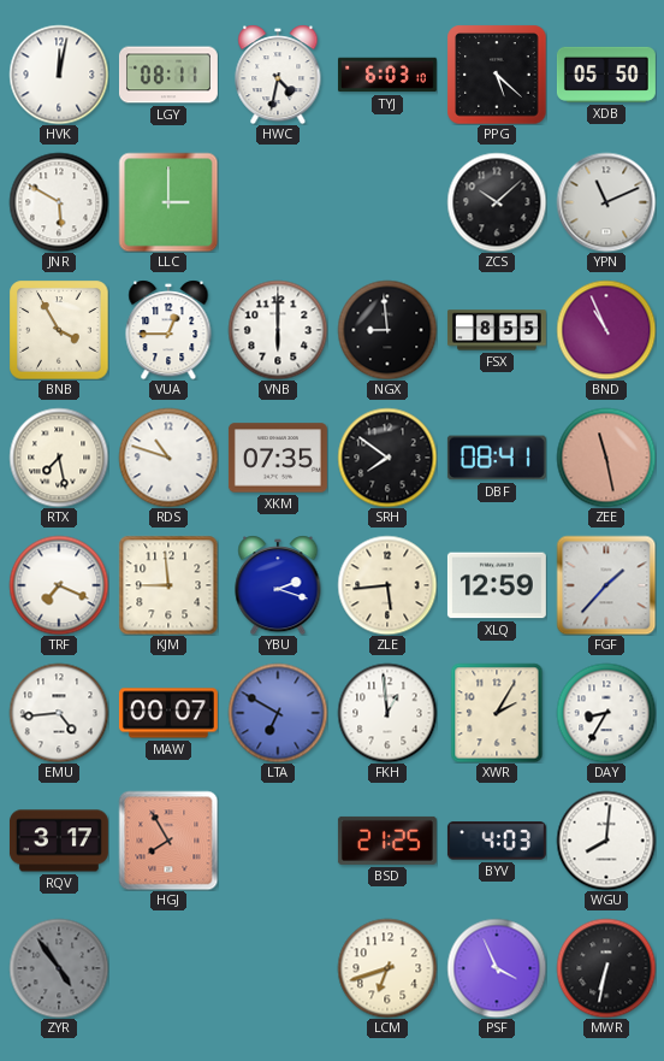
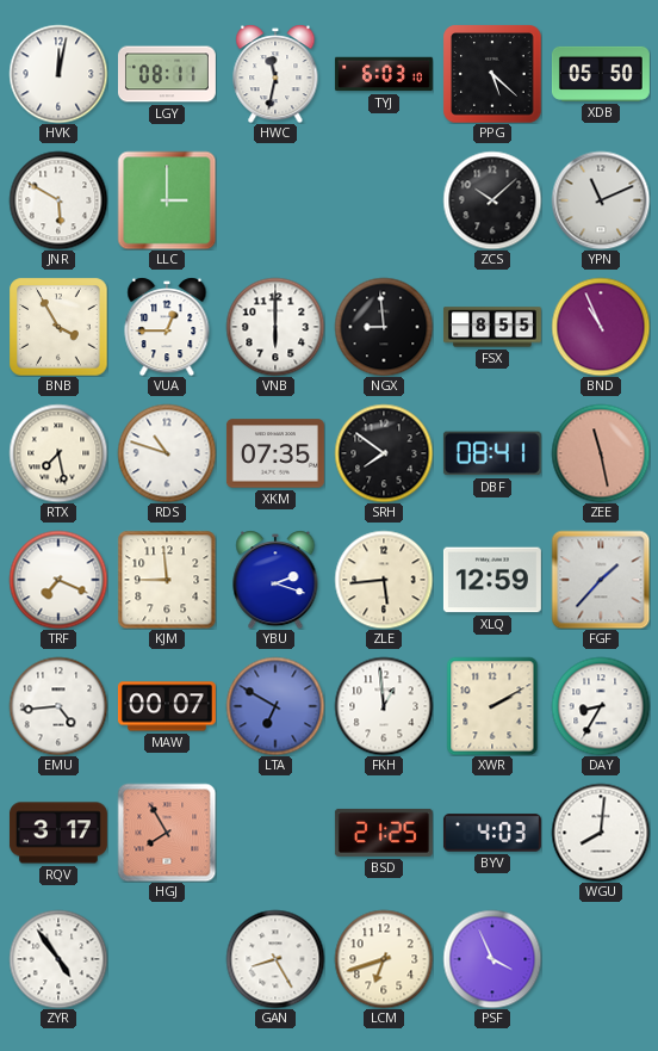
HWC: 4:32 -> 11:32 (275, 74)
XWR: 2:05 -> 2:10 (492, 706)
ZYR dial: grey -> white (58, 959)
GAN: none -> 8:25 (275, 959)
MWR: 6:32 -> none (606, 968)
